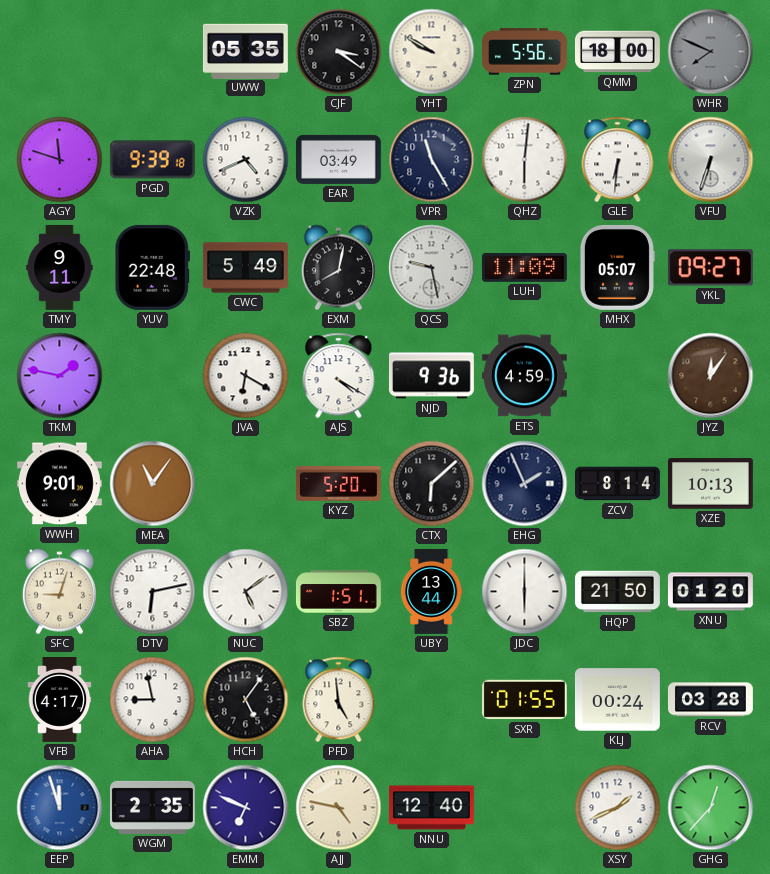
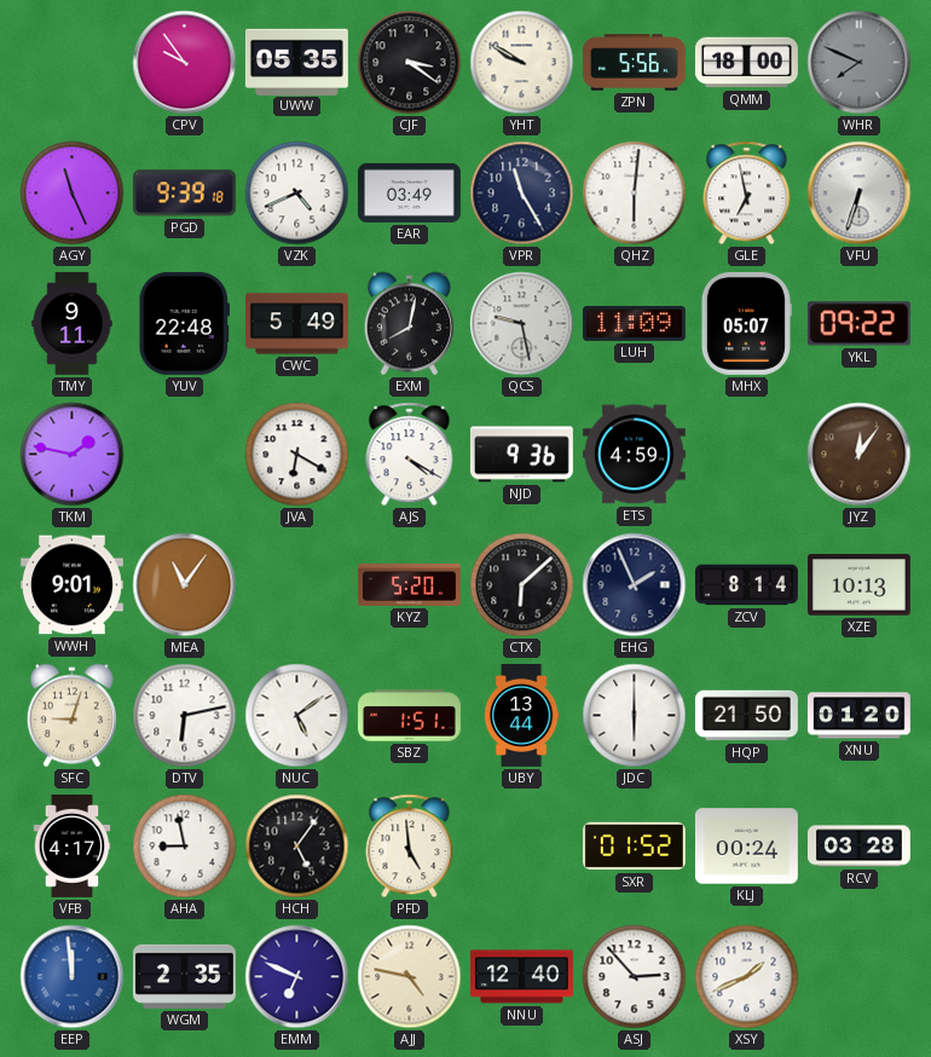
CPV: none -> 9:54 (185, 63)
AGY: 11:48 -> 11:26 (73, 194)
GLE: 6:31 -> 6:58 (747, 194)
YKL: 09:27 -> 09:22 (858, 324)
SXR: 01:55 -> 01:52 (634, 847)
EEP: 11:57 -> 11:59 (73, 977)
ASJ: none -> 2:53 (635, 977)
GHG: 12:37 -> none (711, 808)
